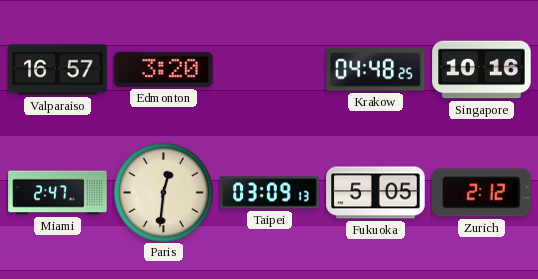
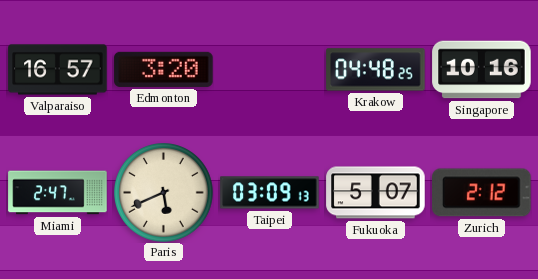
Paris: 12:31 -> 5:41 (164, 193)
Fukuoka: 5:05 -> 5:07 (376, 193)
